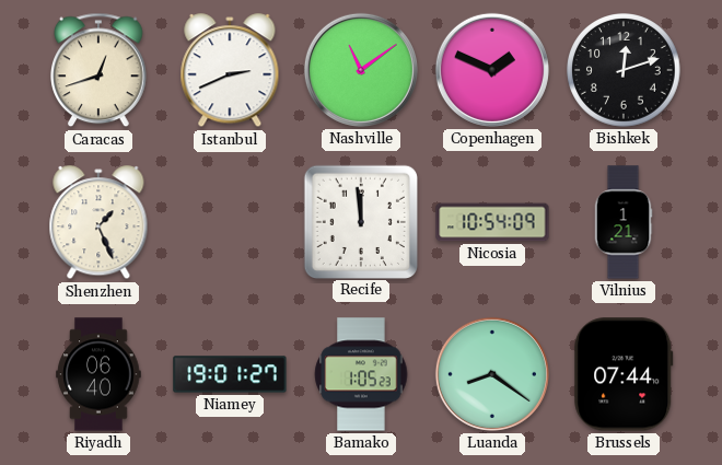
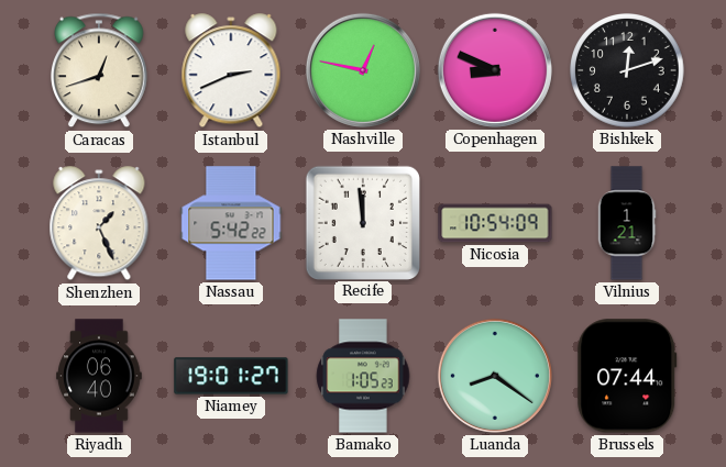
Nashville: 11:09 -> 12:47 (363, 70)
Copenhagen: 1:49 -> 8:49 (495, 70)
Nassau: none -> 5:42 (231, 223)
